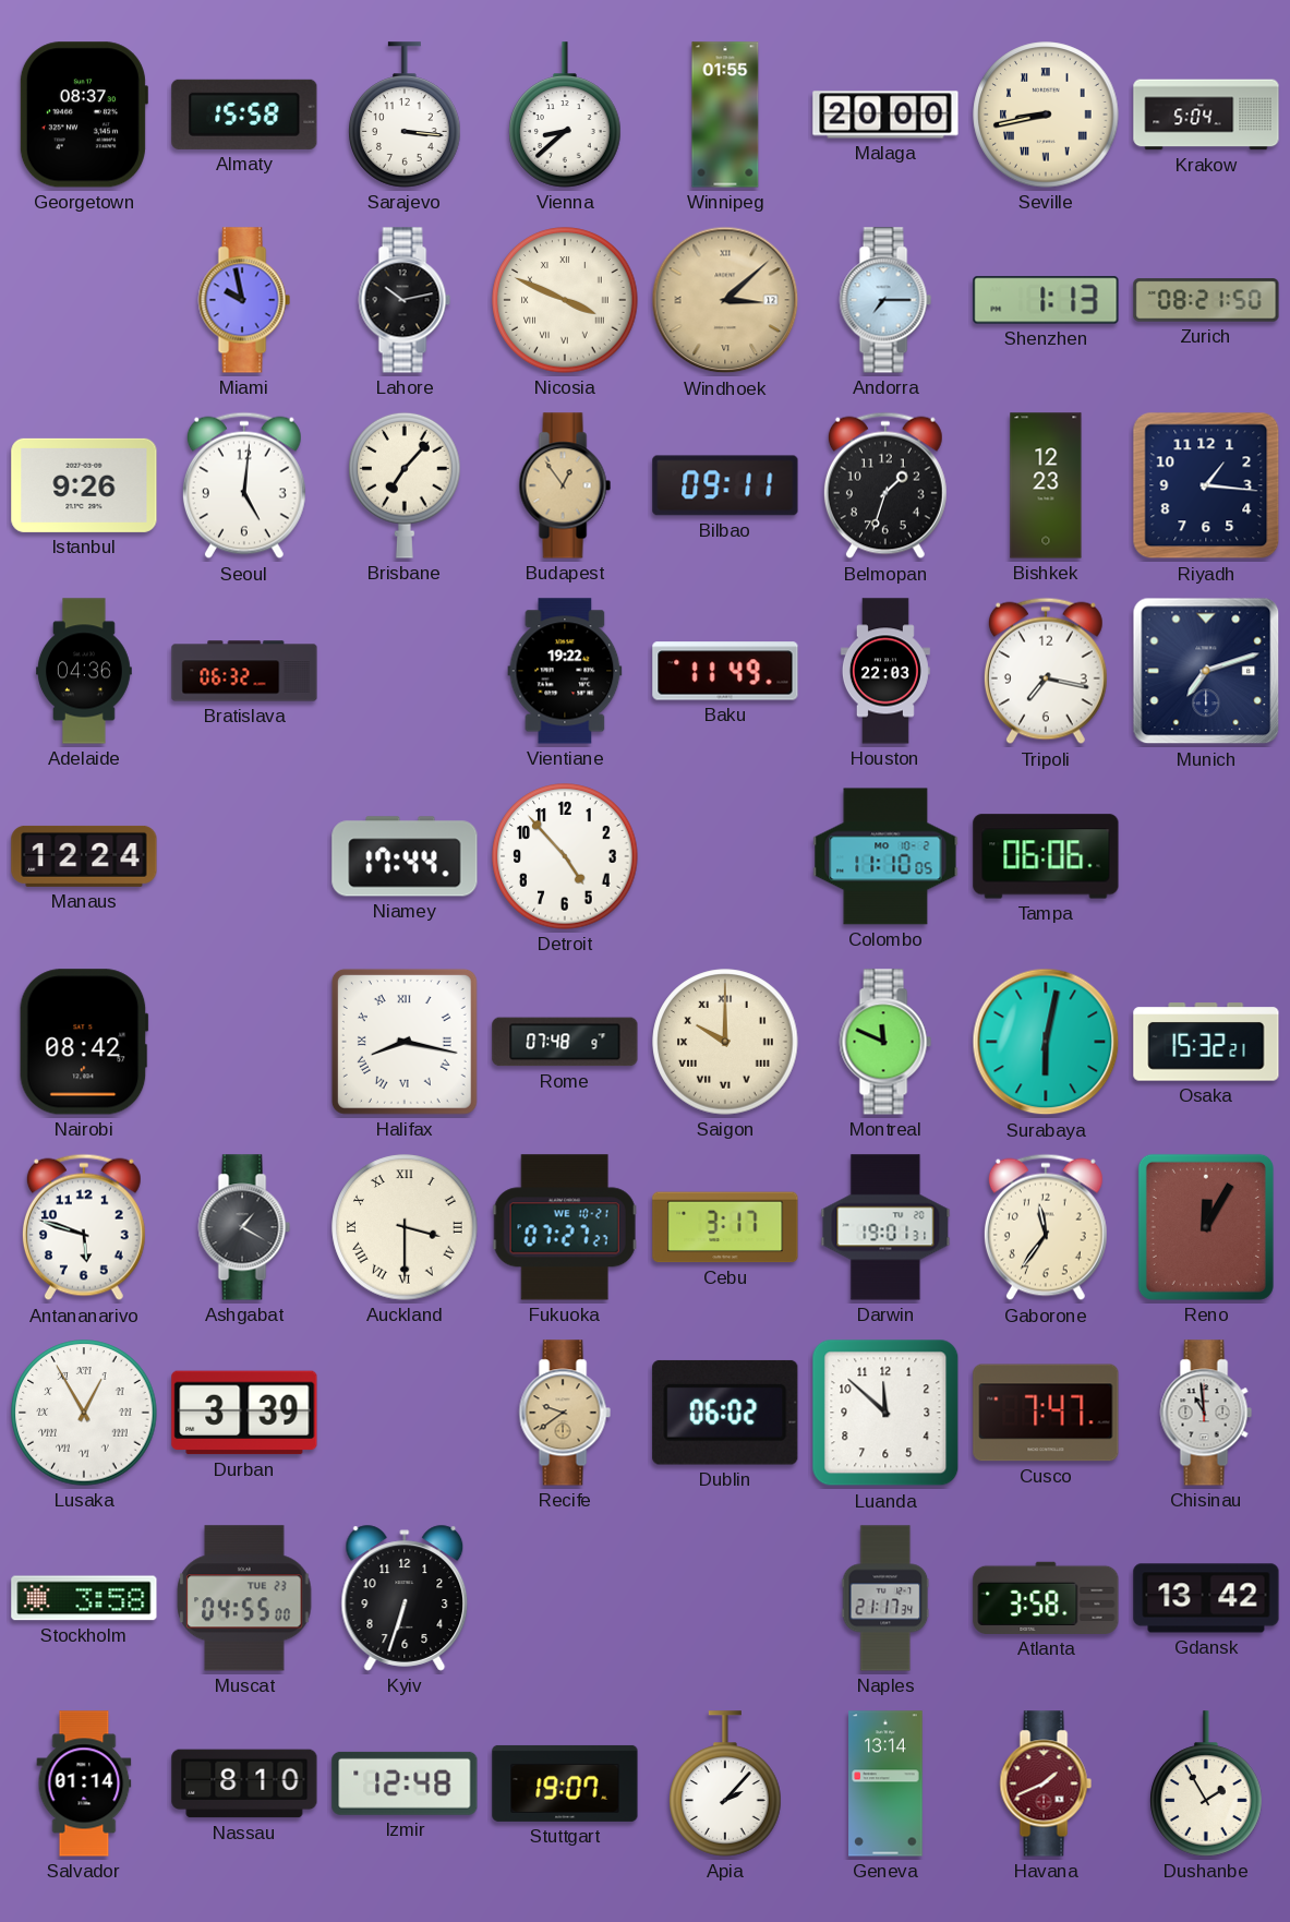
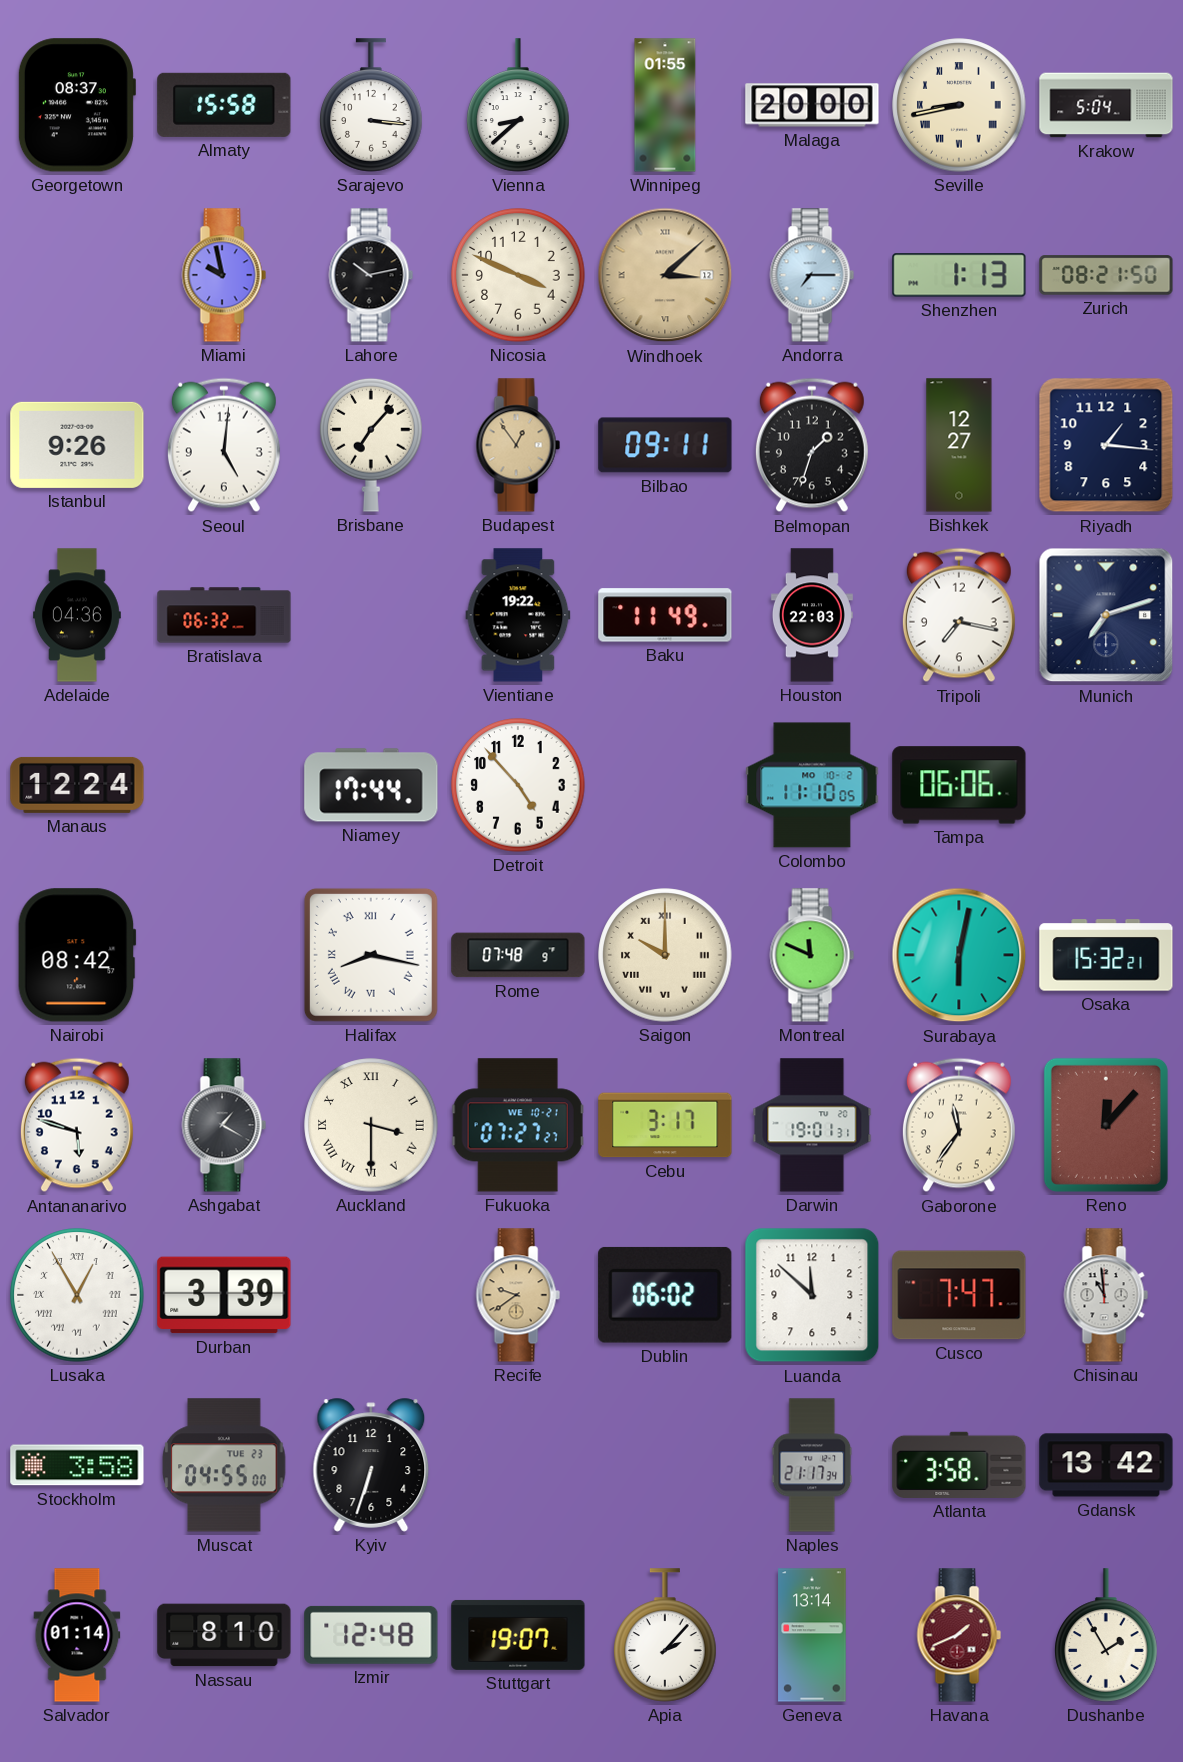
Nicosia numerals: Roman -> Arabic (518, 275)
Bishkek: 12:23 -> 12:27 (959, 445)
Reno: 12:05 -> 12:07 (1106, 1125)
